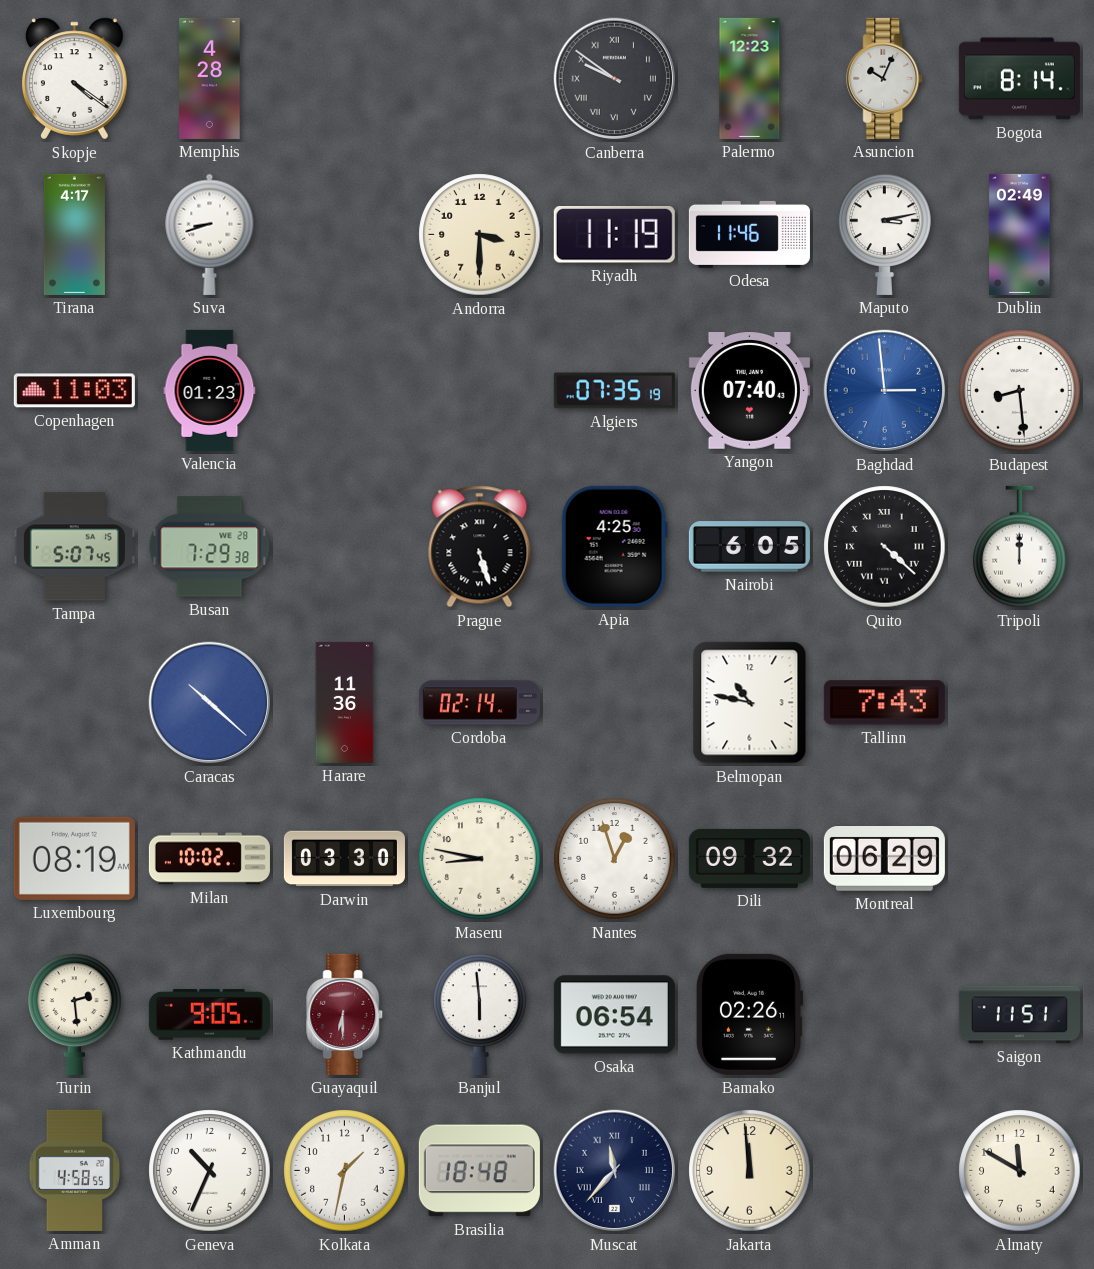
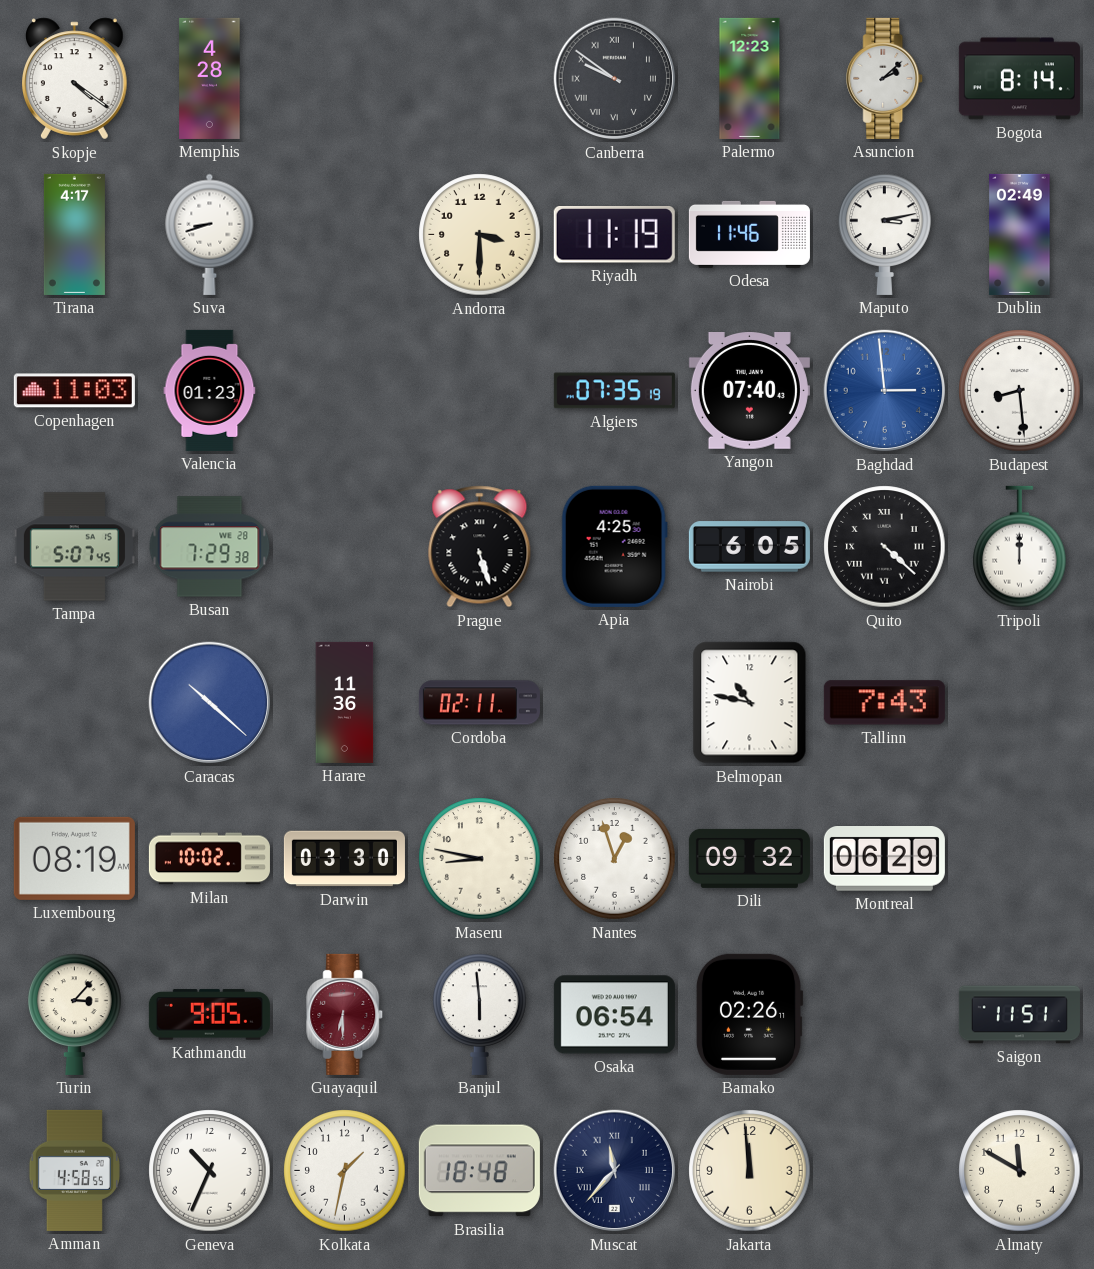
Asuncion: 10:04 -> 2:08 (885, 78)
Cordoba: 02:14 -> 02:11 (479, 703)
Turin: 2:29 -> 3:07 (75, 1014)
